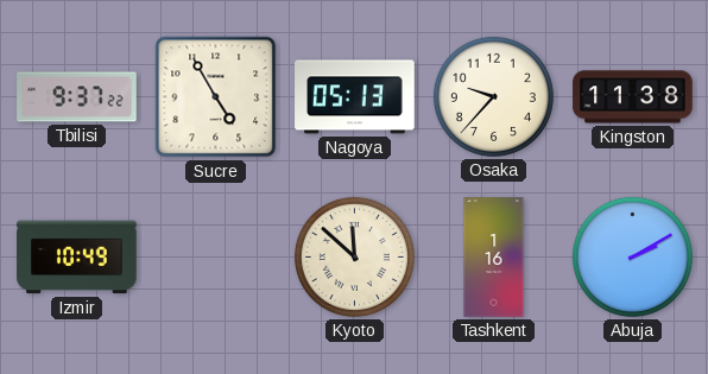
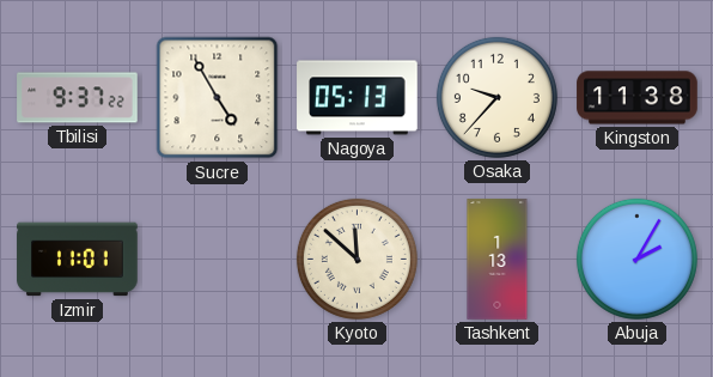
Izmir: 10:49 -> 11:01 (78, 260)
Tashkent: 1:16 -> 1:13 (498, 260)
Abuja: 2:10 -> 2:05 (636, 259)
